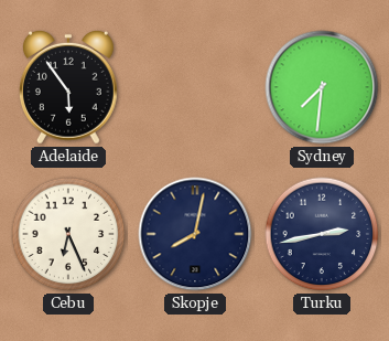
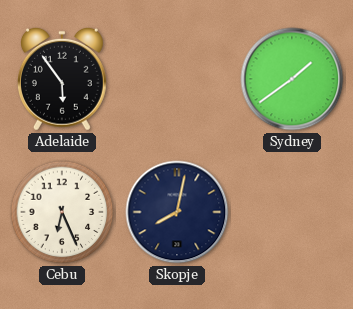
Sydney: 7:31 -> 1:39 (292, 79)
Turku: 2:43 -> none (322, 234)
